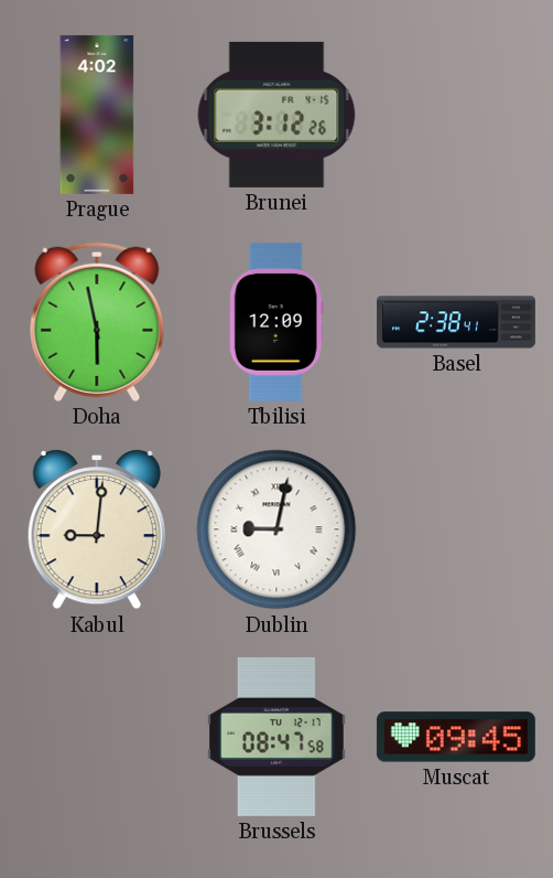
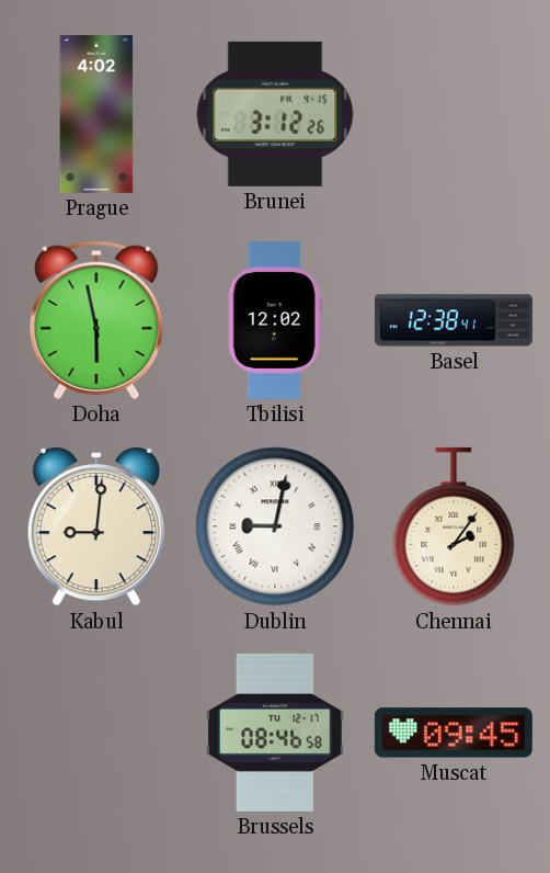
Tbilisi: 12:09 -> 12:02 (275, 320)
Basel: 2:38 -> 12:38 (454, 320)
Chennai: none -> 2:06 (454, 526)
Brussels: 08:47 -> 08:46 (276, 733)
